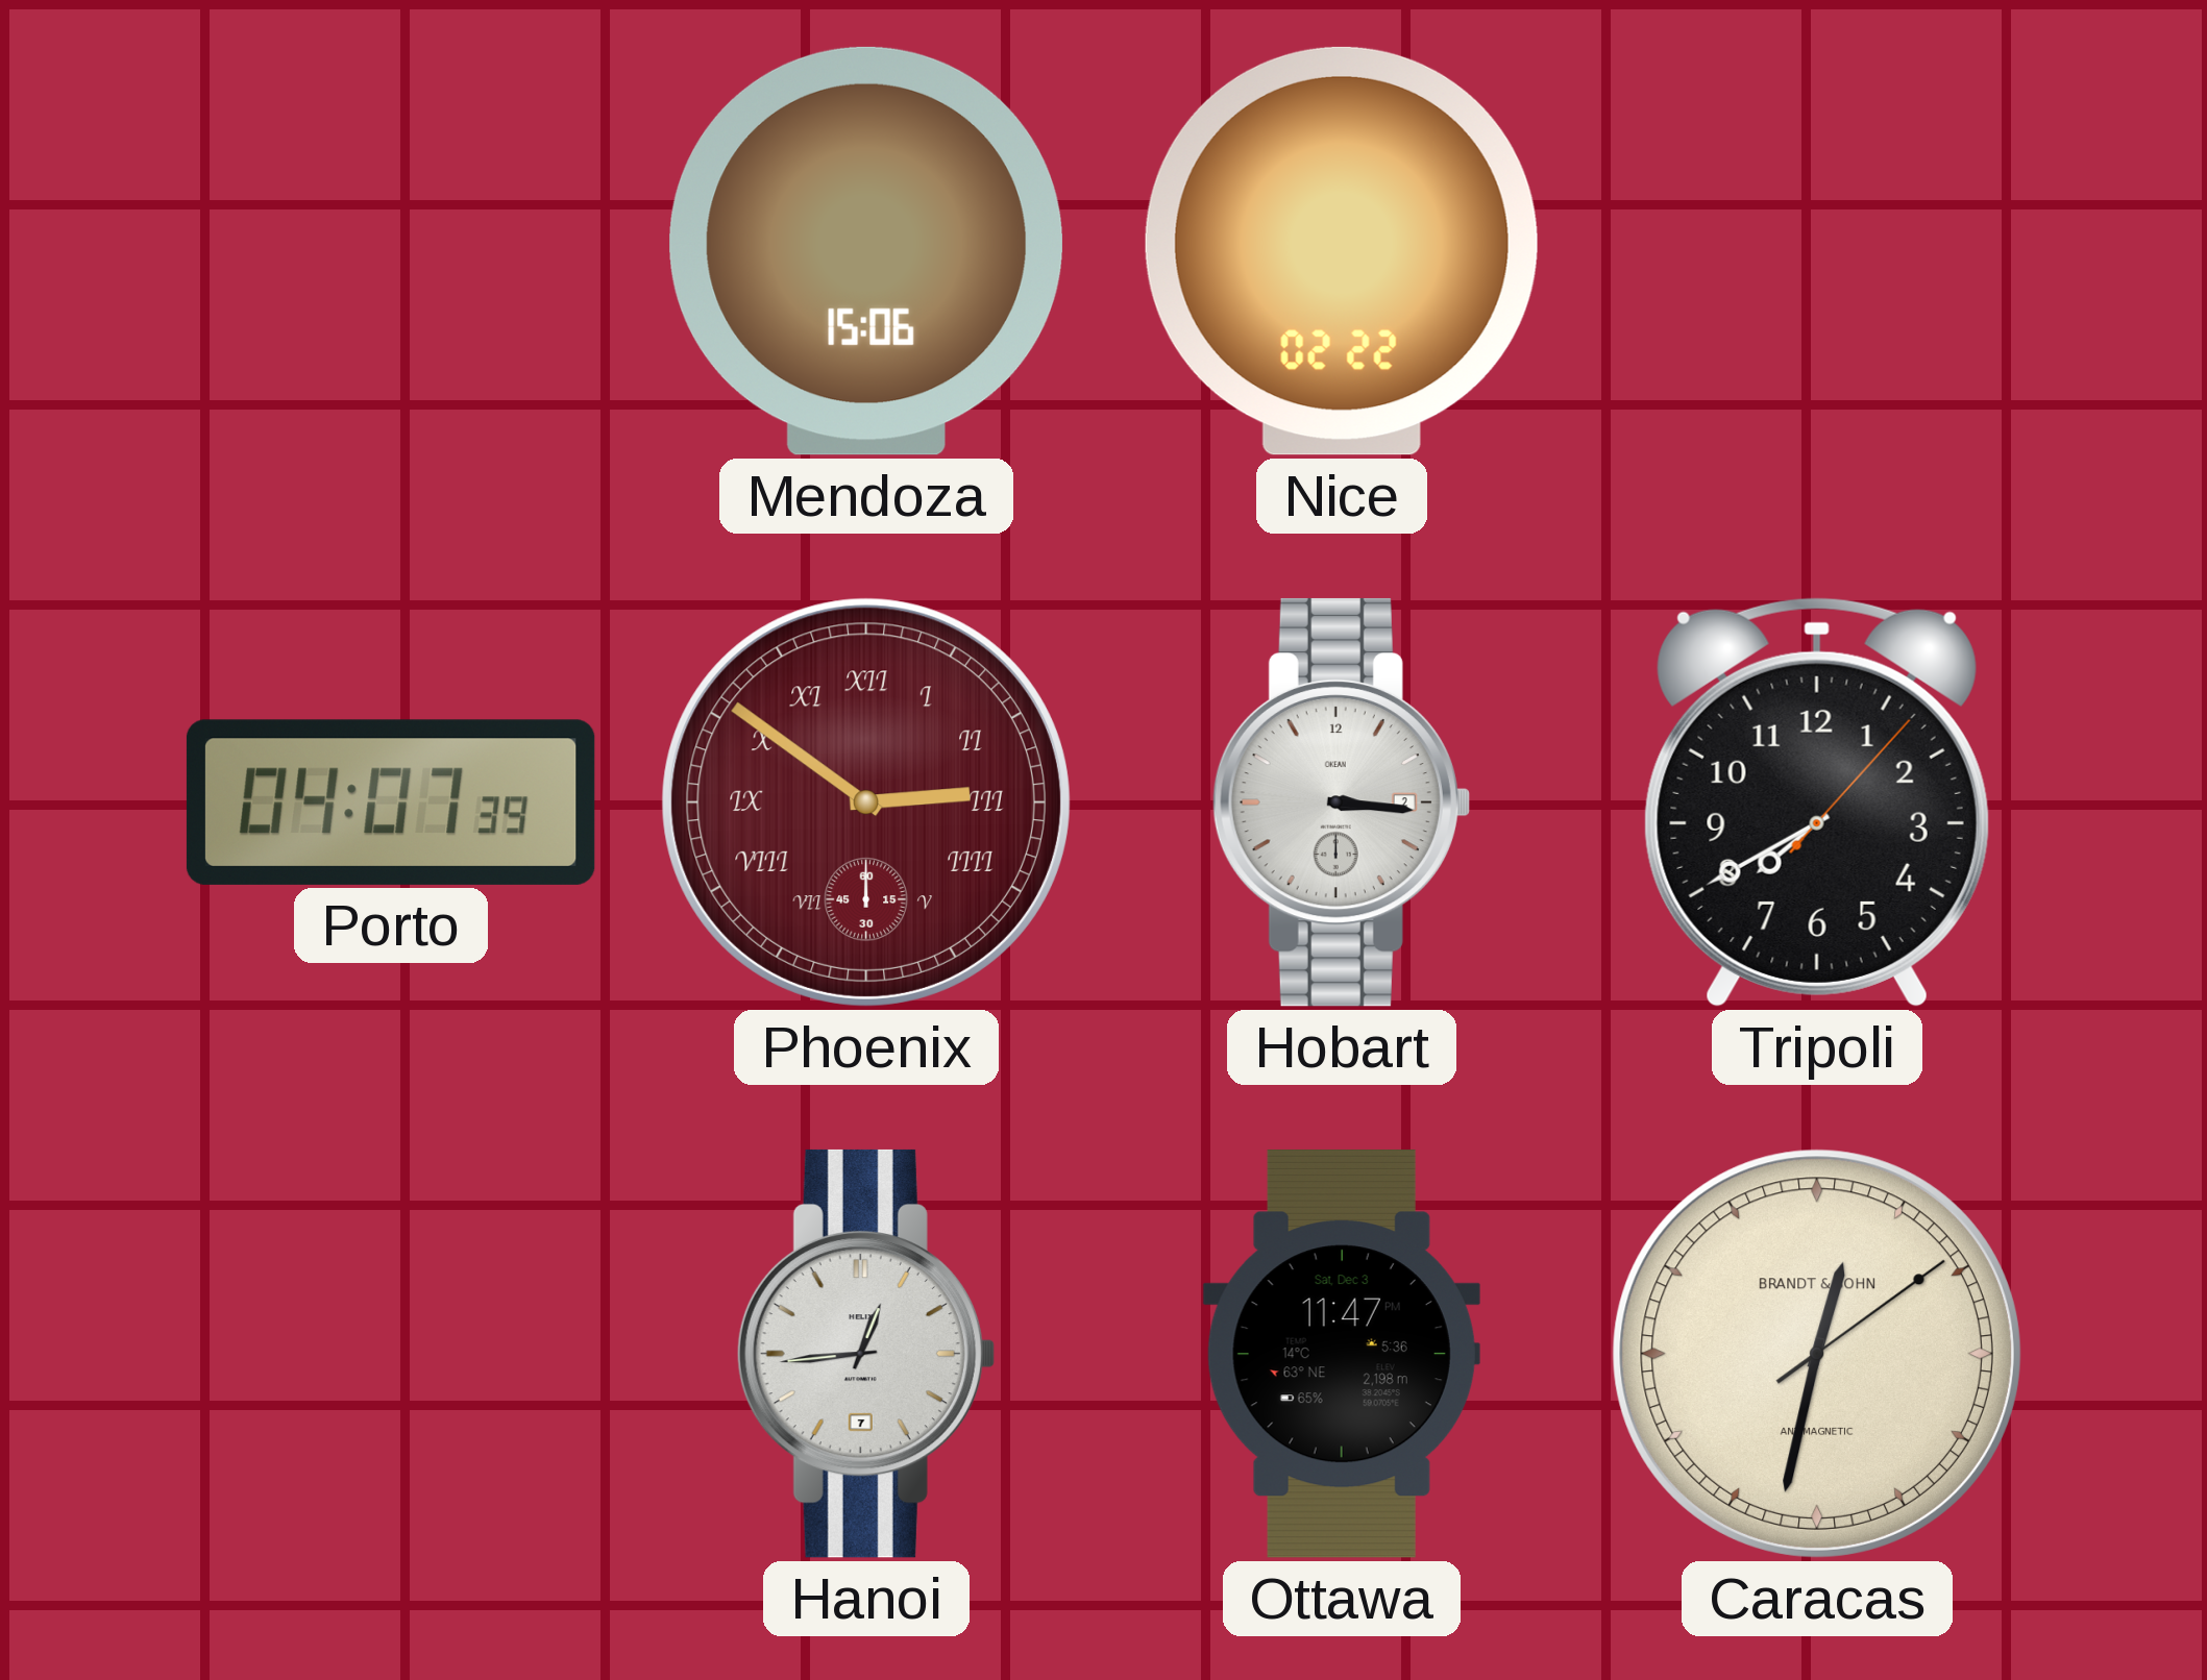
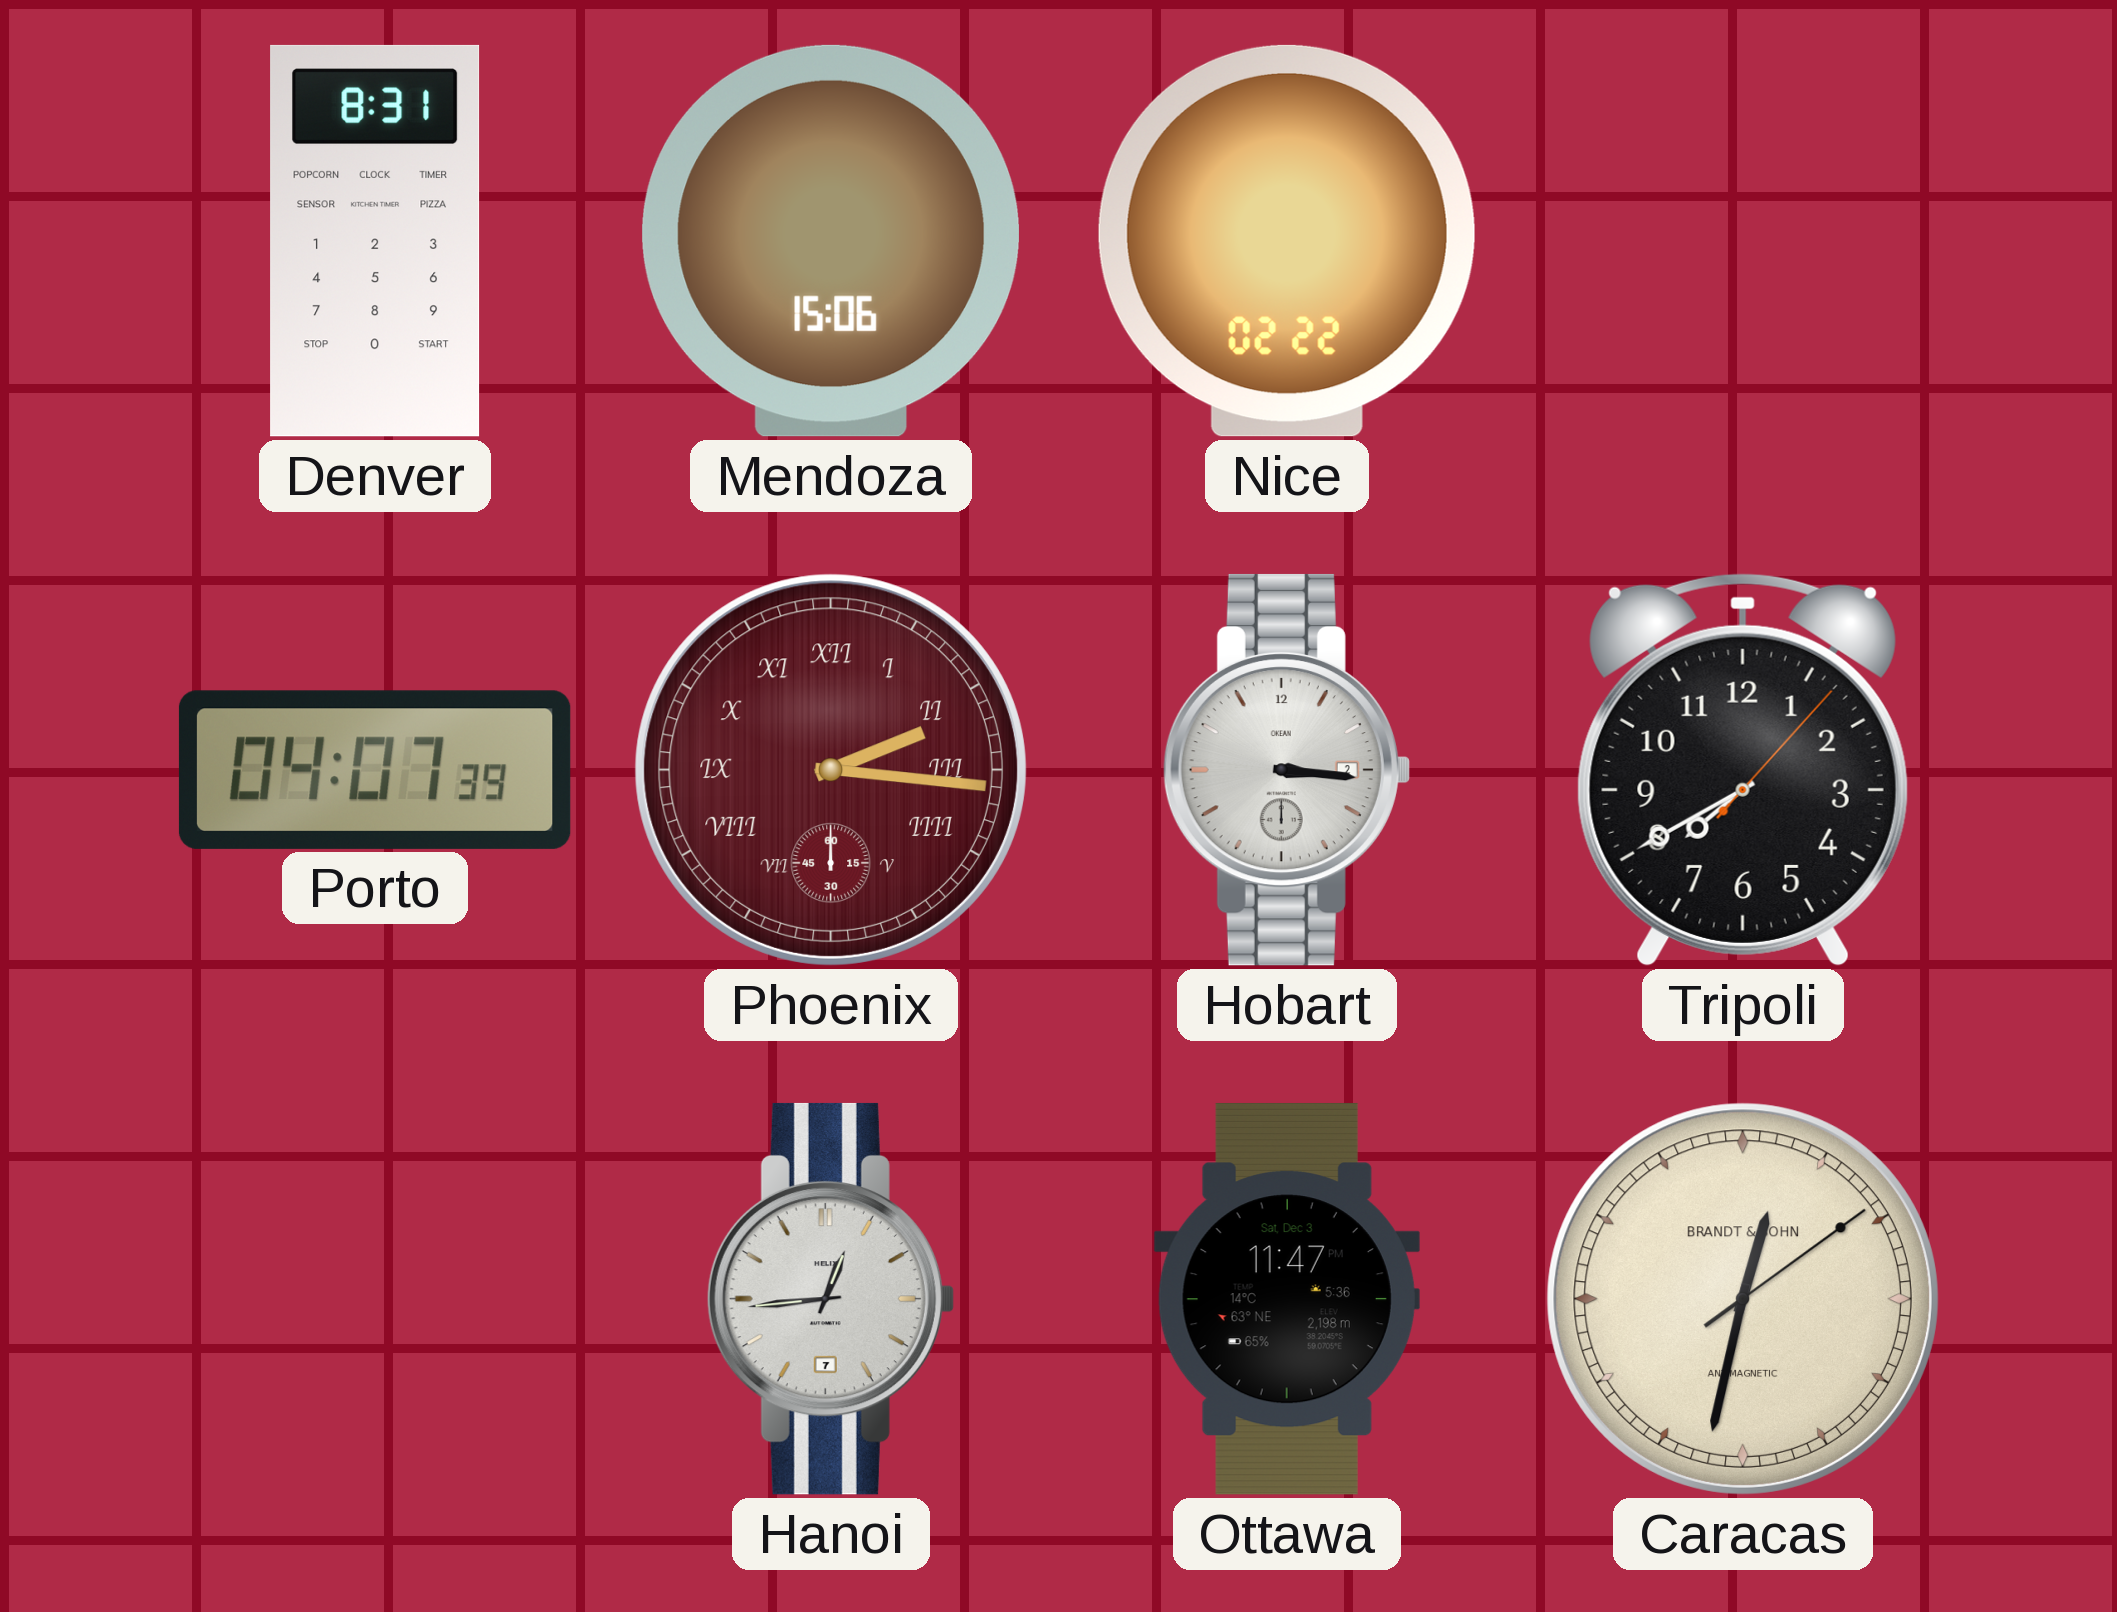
Denver: none -> 8:31 (375, 241)
Phoenix: 2:51 -> 2:16 (831, 770)
